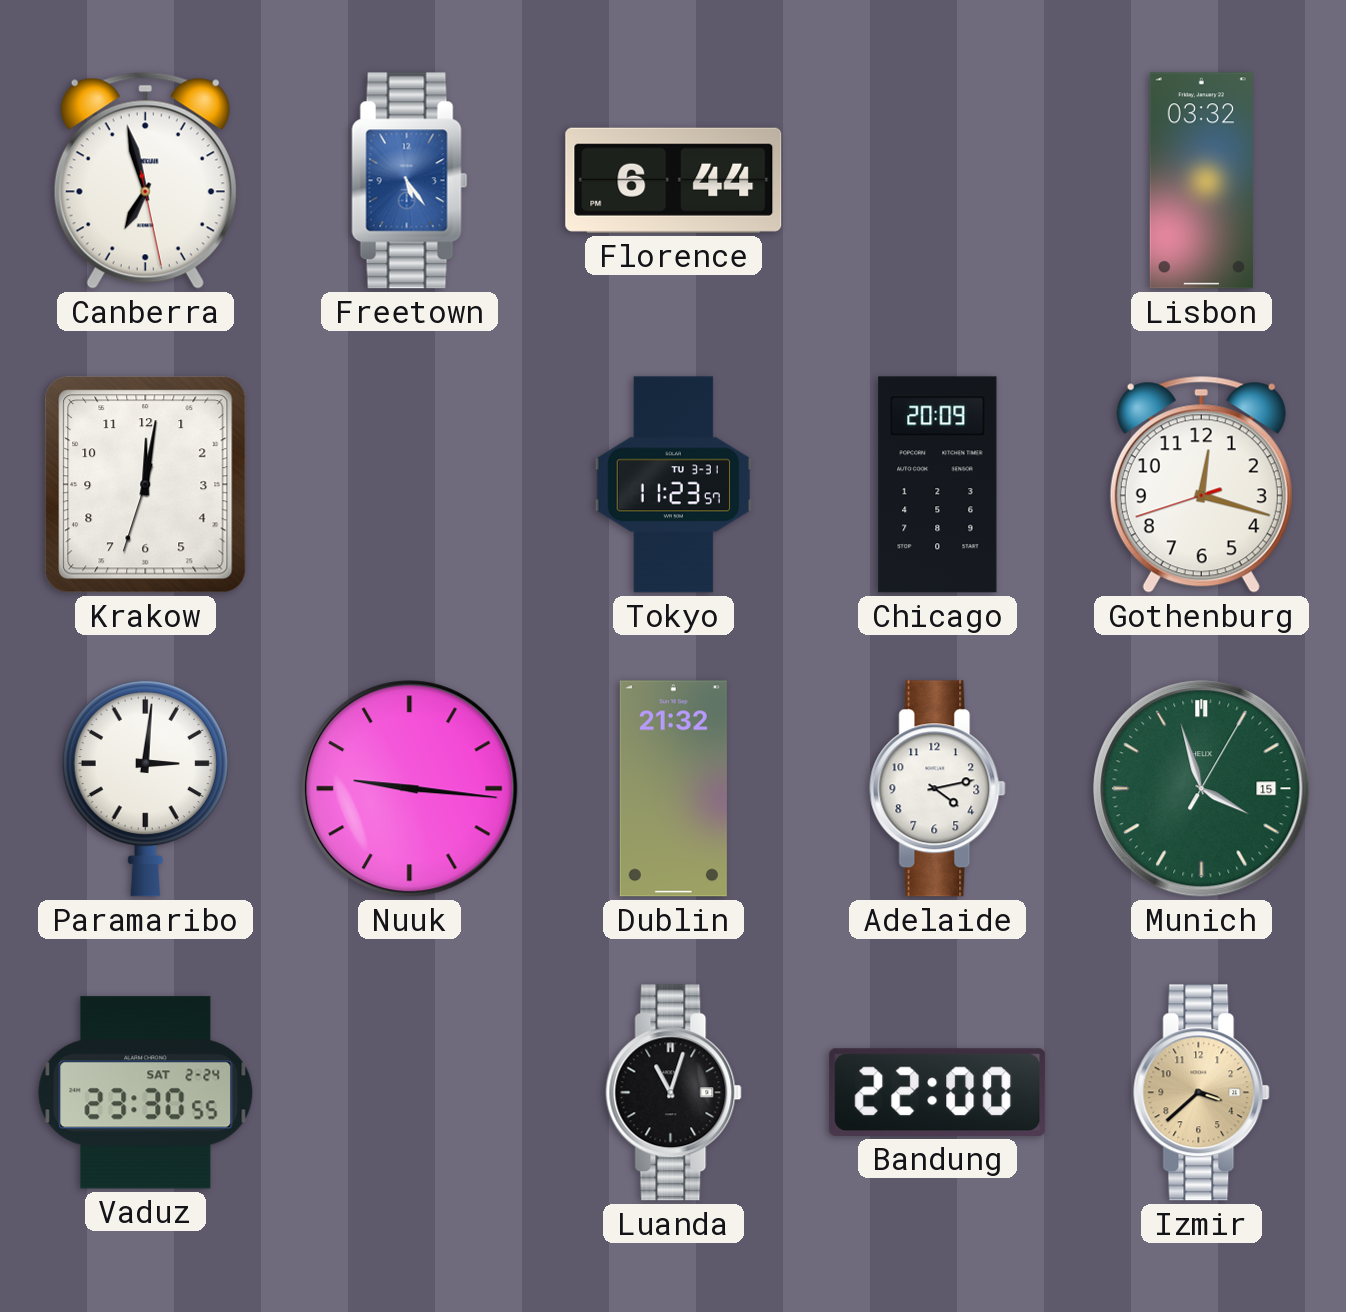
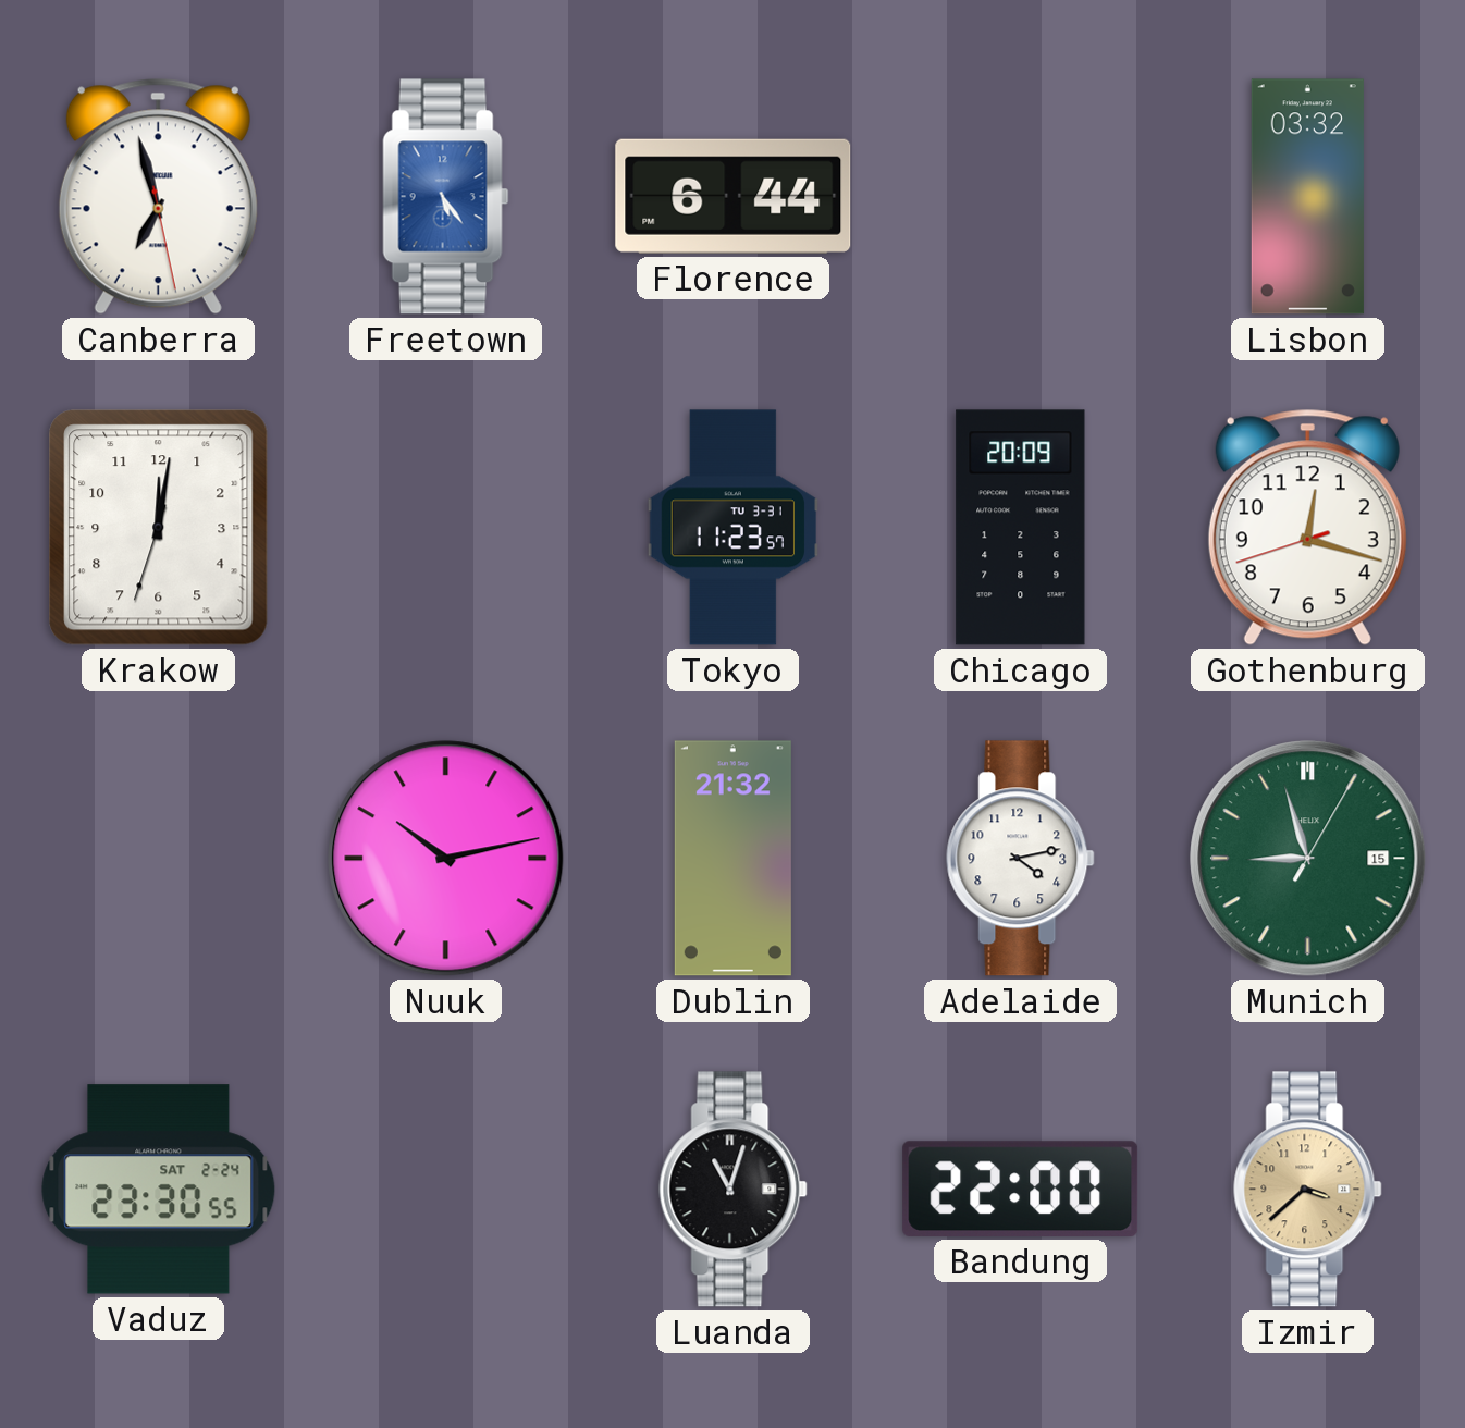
Paramaribo: 3:01 -> none (145, 788)
Nuuk: 9:16 -> 10:13 (446, 859)
Munich: 3:57 -> 8:57 (1308, 859)
